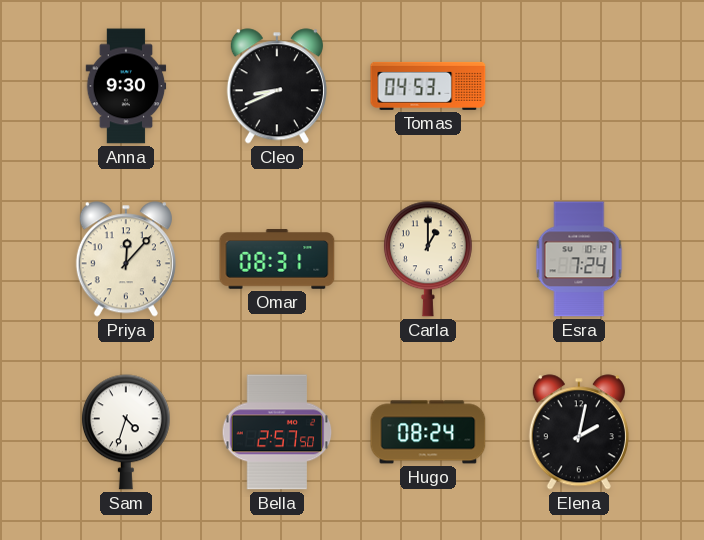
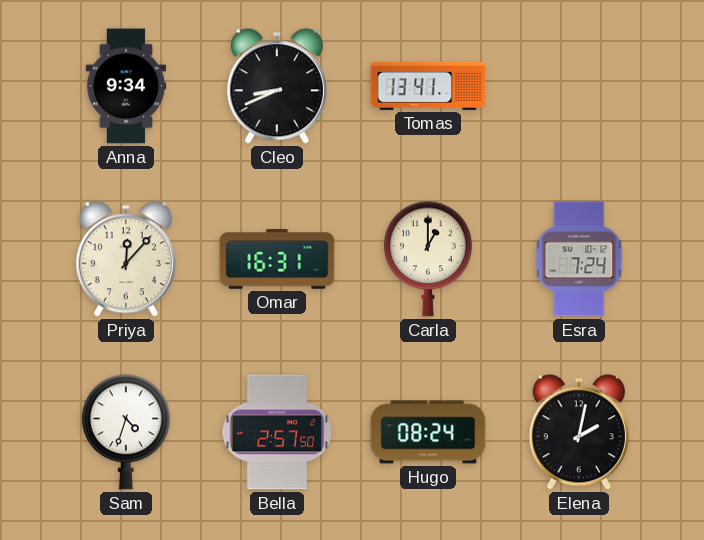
Anna: 9:30 -> 9:34 (126, 86)
Tomas: 04:53 -> 13:41 (428, 86)
Omar: 08:31 -> 16:31 (277, 259)
